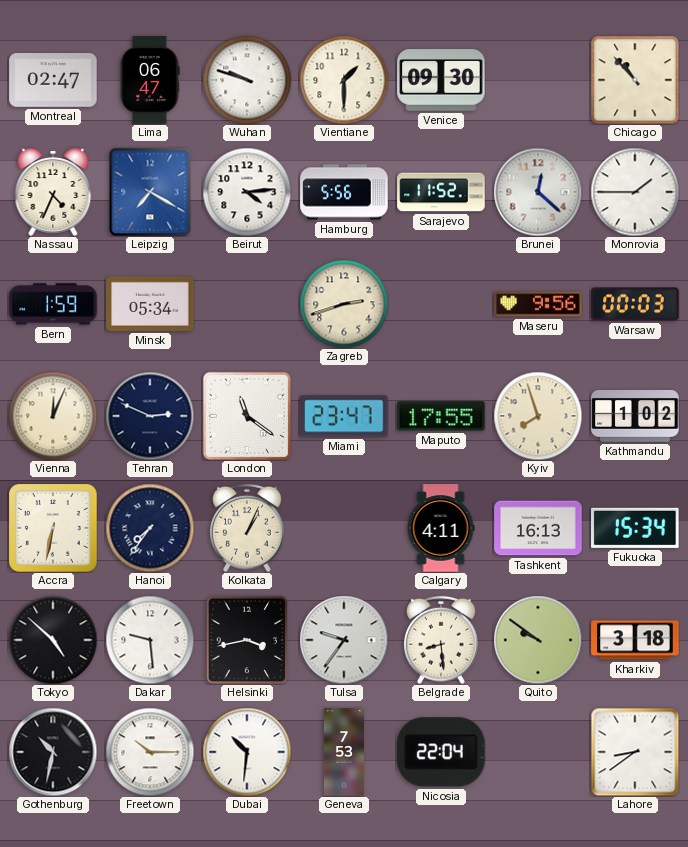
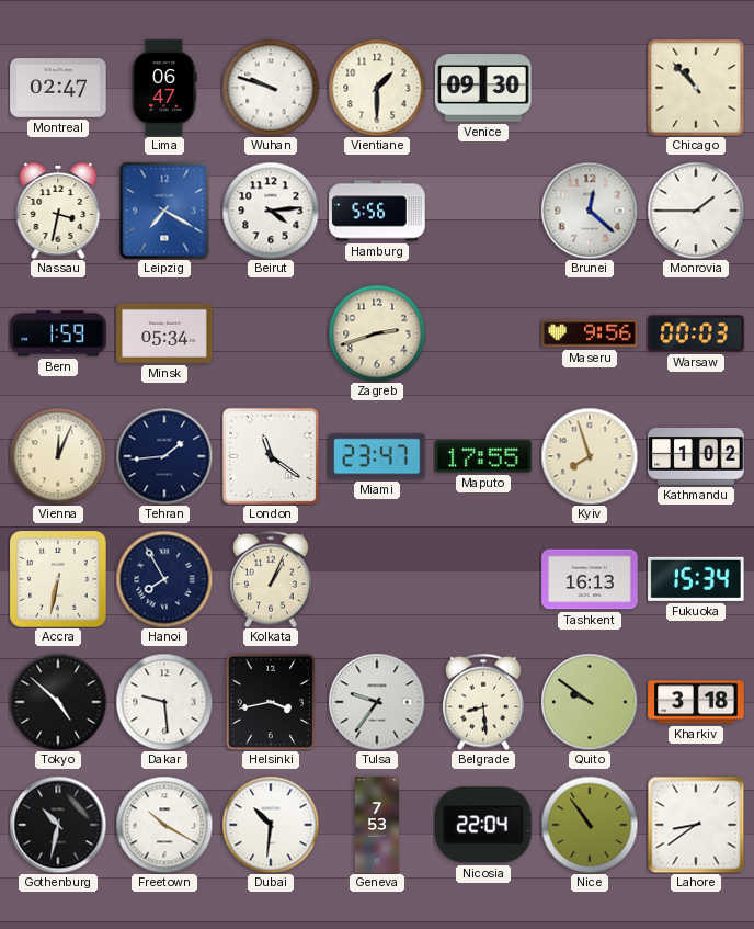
Nassau: 4:34 -> 3:32 (58, 212)
Sarajevo: 11:52 -> none (441, 192)
Tehran: 2:49 -> 1:44 (164, 456)
Hanoi: 7:36 -> 7:55 (164, 579)
Calgary: 4:11 -> none (441, 528)
Freetown: 10:15 -> 10:20 (164, 825)
Nice: none -> 10:54 (590, 825)
